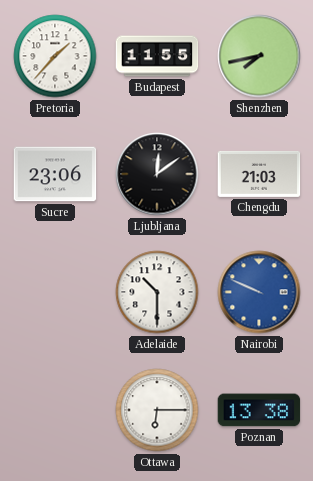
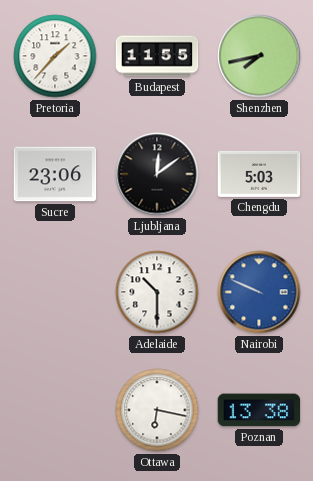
Chengdu: 21:03 -> 5:03 (259, 174)
Ottawa: 6:15 -> 6:17 (157, 410)
